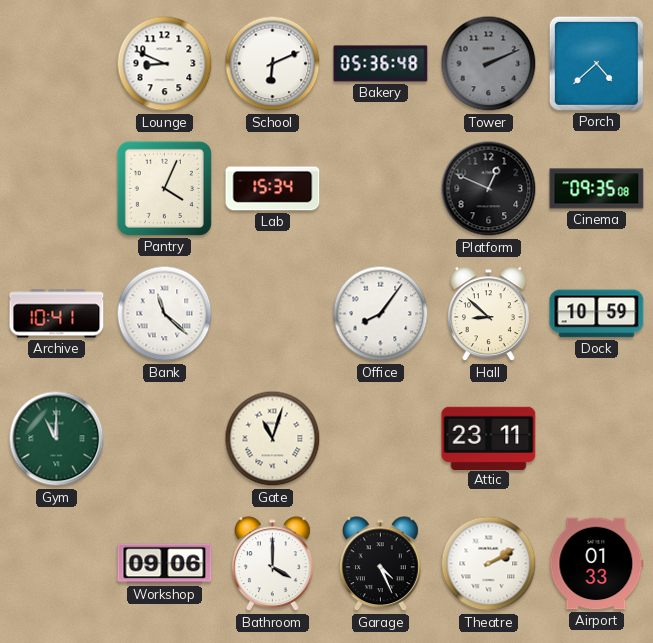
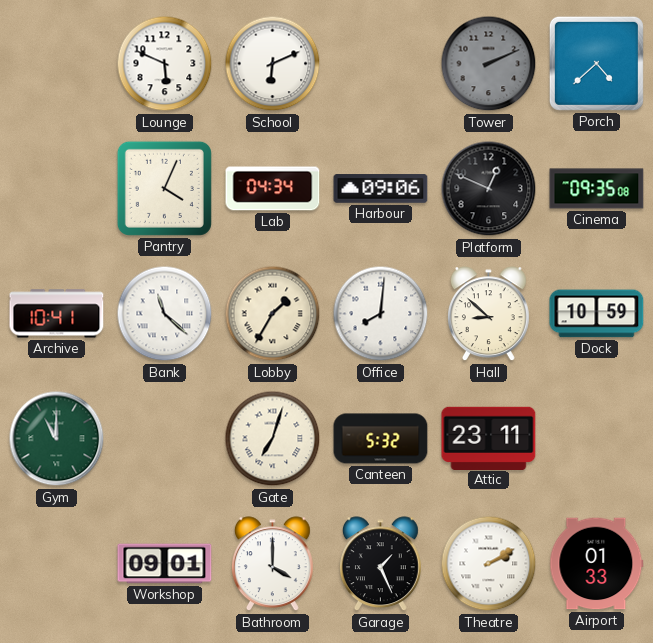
Lounge: 8:49 -> 5:49 (165, 64)
Bakery: 05:36 -> none (381, 64)
Lab: 15:34 -> 04:34 (273, 189)
Harbour: none -> 09:06 (381, 189)
Lobby: none -> 1:35 (273, 314)
Office: 8:06 -> 8:01 (381, 314)
Gate: 11:03 -> 7:03 (273, 439)
Canteen: none -> 5:32 (381, 439)
Workshop: 09:06 -> 09:01 (165, 564)
Garage: 4:26 -> 1:26 (380, 564)
